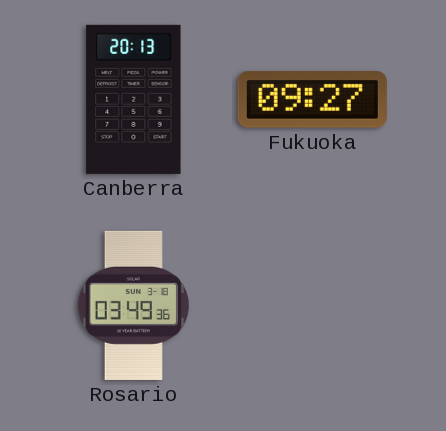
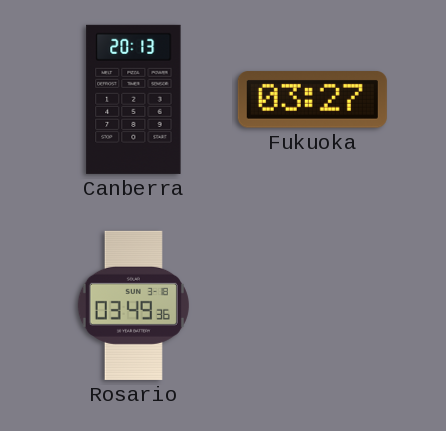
Fukuoka: 09:27 -> 03:27 (312, 100)
